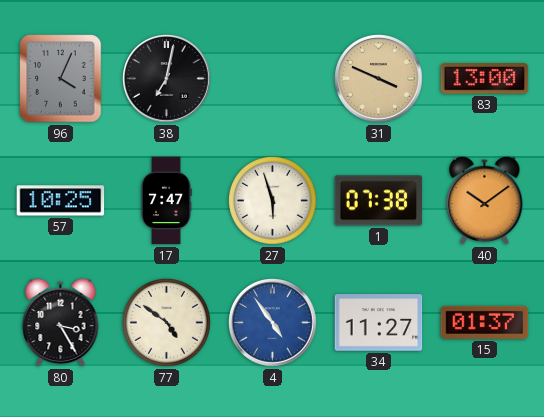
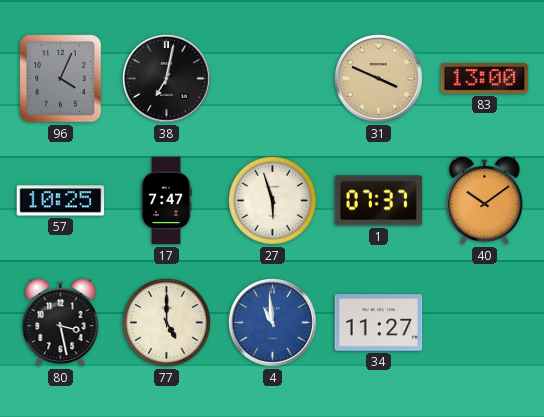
1: 07:38 -> 07:37 (379, 201)
80: 3:25 -> 3:28 (61, 322)
77: 4:51 -> 5:00 (167, 323)
4: 4:54 -> 10:59 (273, 323)
15: 01:37 -> none (485, 322)
